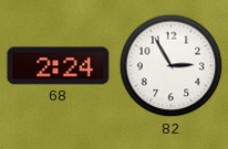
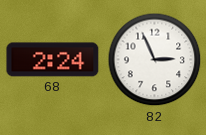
82: 2:55 -> 2:56 (155, 60)
